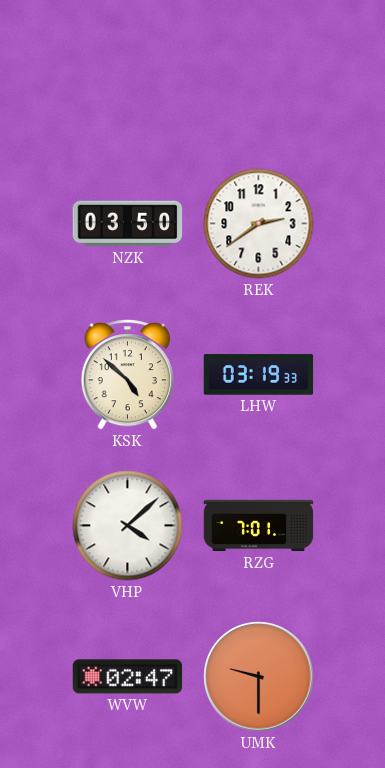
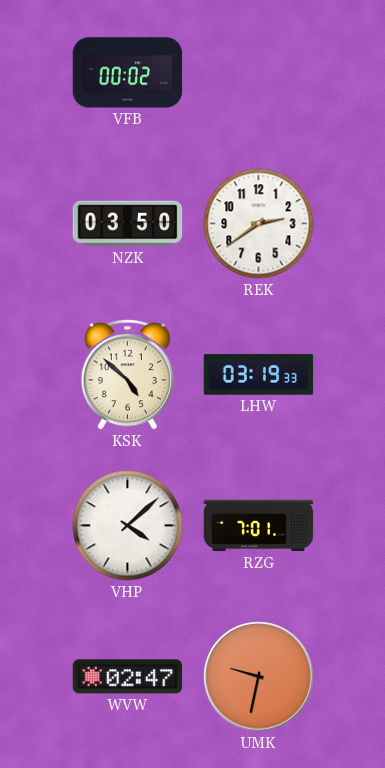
VFB: none -> 00:02 (128, 73)
UMK: 9:30 -> 9:32 (259, 677)
